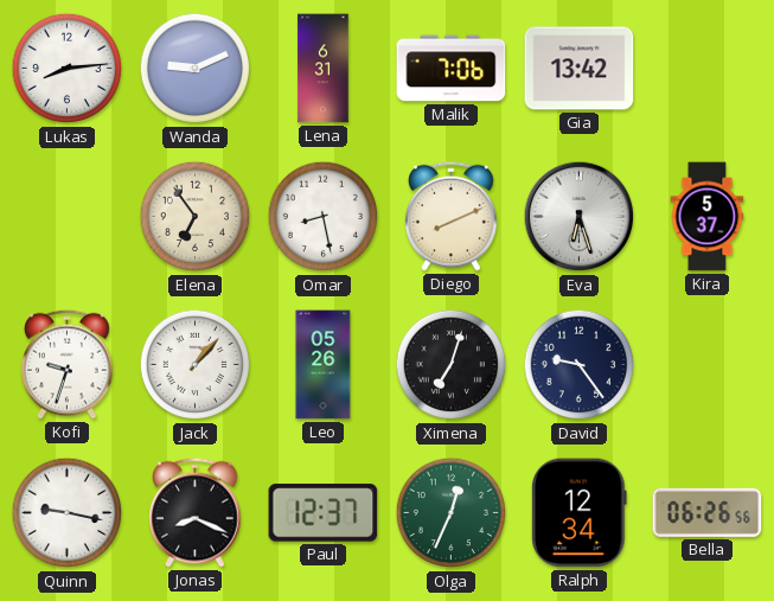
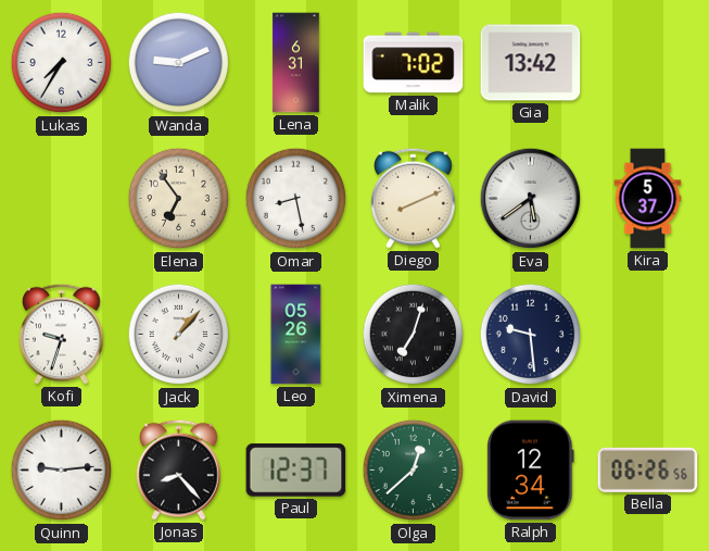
Lukas: 8:14 -> 7:35 (62, 63)
Malik: 7:06 -> 7:02 (414, 63)
Eva: 6:27 -> 5:39 (531, 199)
David: 9:24 -> 9:29 (531, 335)
Quinn: 9:17 -> 9:14 (62, 471)
Jonas: 8:19 -> 8:23 (179, 469)
Olga: 12:34 -> 12:38 (414, 471)
